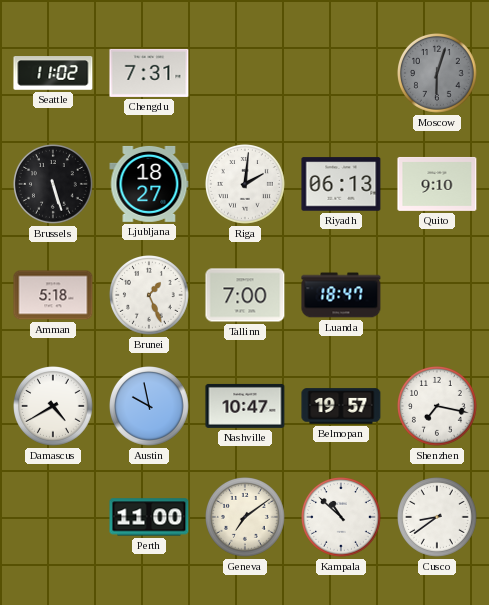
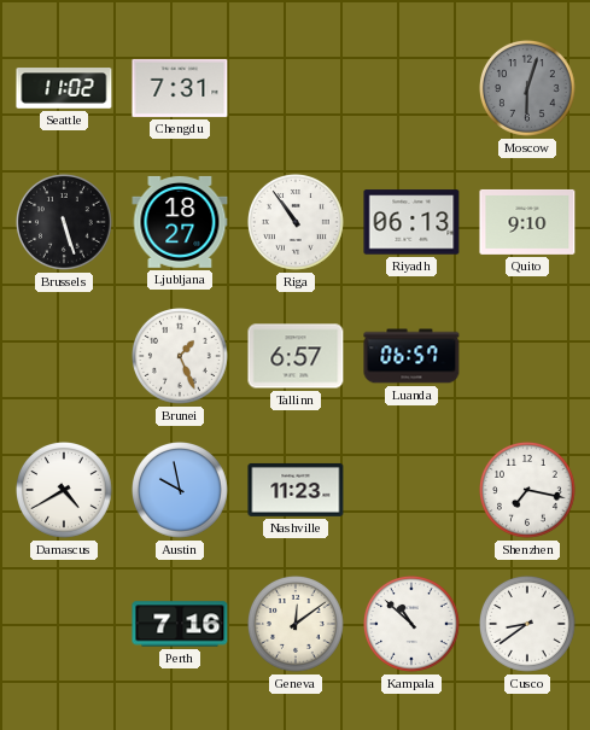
Riga: 2:01 -> 10:54 (297, 223)
Amman: 5:18 -> none (53, 295)
Tallinn: 7:00 -> 6:57 (296, 356)
Luanda: 18:47 -> 06:57 (411, 356)
Nashville: 10:47 -> 11:23 (296, 490)
Belmopan: 19:57 -> none (341, 406)
Perth: 11:00 -> 7:16 (180, 624)
Geneva: 7:09 -> 12:09 (297, 625)
